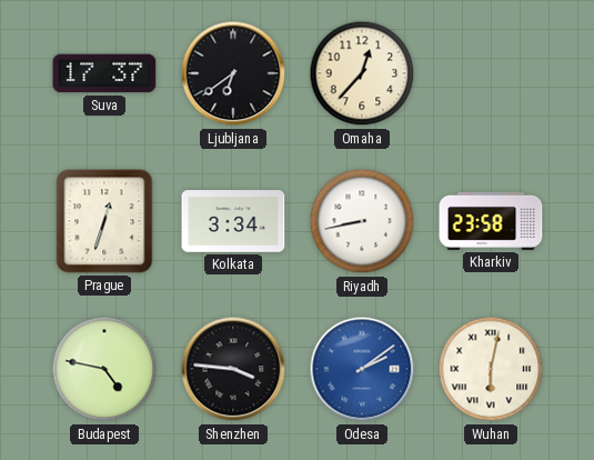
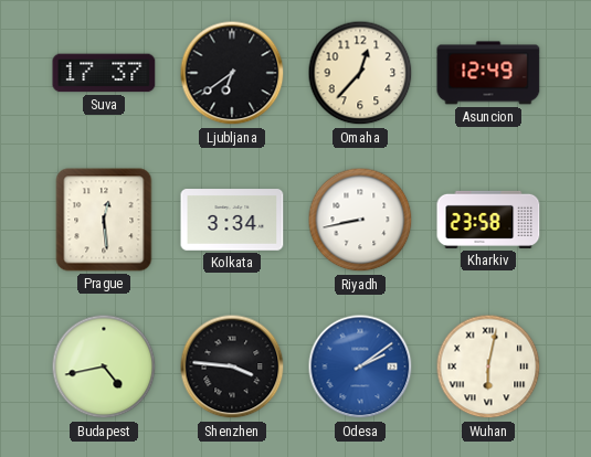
Asuncion: none -> 12:49 (488, 73)
Prague: 12:33 -> 12:29 (104, 220)
Budapest: 4:47 -> 4:43 (104, 366)
